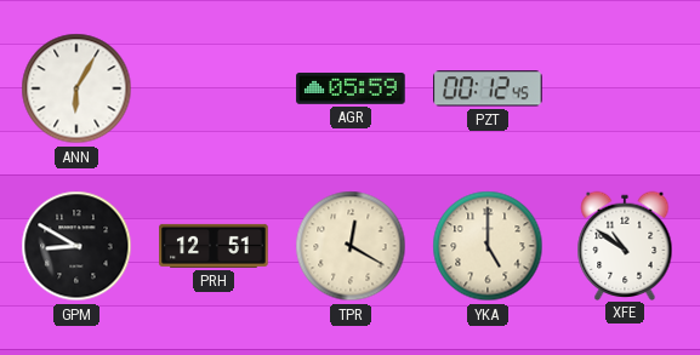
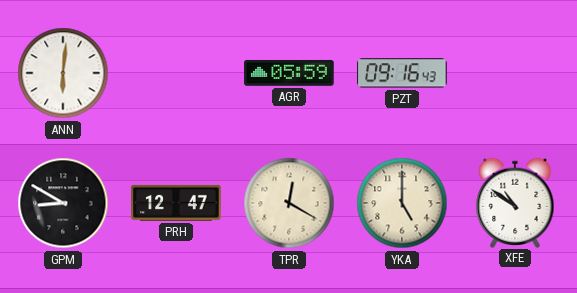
ANN: 6:05 -> 6:01 (63, 73)
PZT: 00:12 -> 09:16 (402, 73)
PRH: 12:51 -> 12:47 (176, 203)
